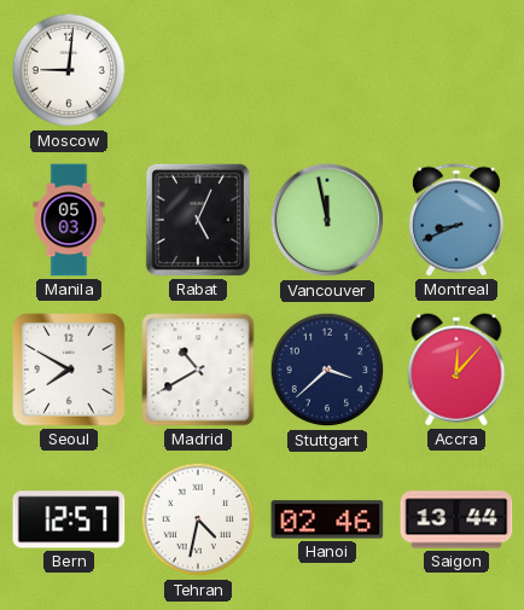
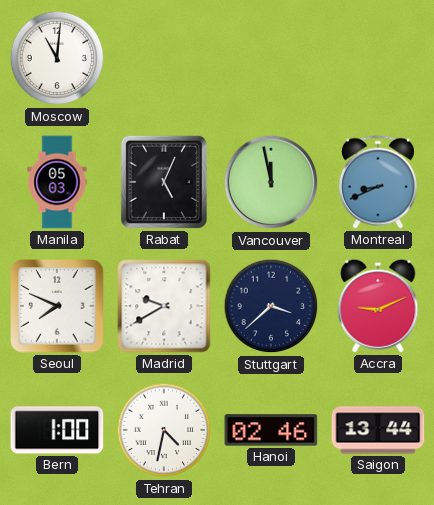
Moscow: 9:01 -> 11:01 (57, 58)
Seoul: 7:50 -> 7:49 (57, 306)
Madrid: 10:40 -> 9:40 (164, 306)
Accra: 12:07 -> 9:11 (378, 306)
Bern: 12:57 -> 1:00 (57, 430)
